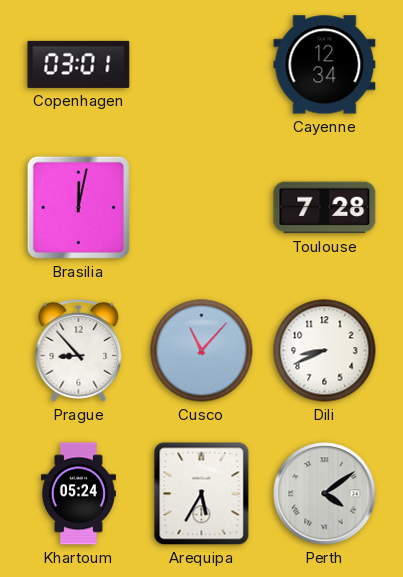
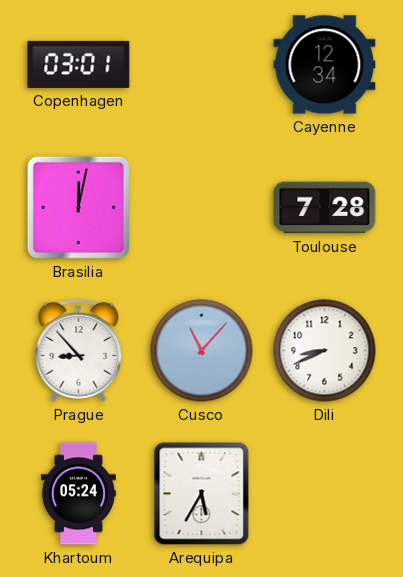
Perth: 4:09 -> none (325, 494)
